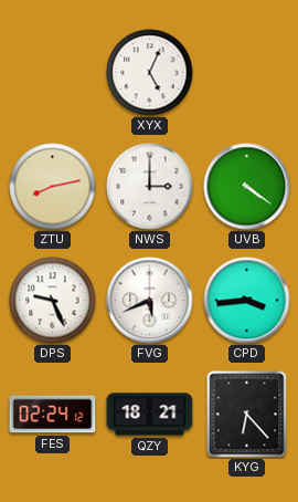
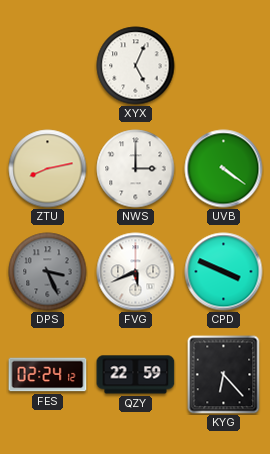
DPS: 9:26 -> 3:26 (48, 272)
DPS dial: white -> grey (48, 272)
CPD: 3:44 -> 3:49 (224, 272)
QZY: 18:21 -> 22:59 (136, 375)
